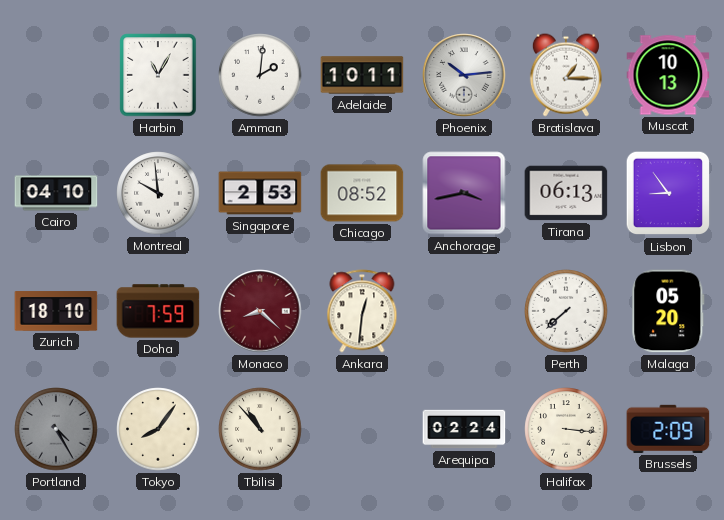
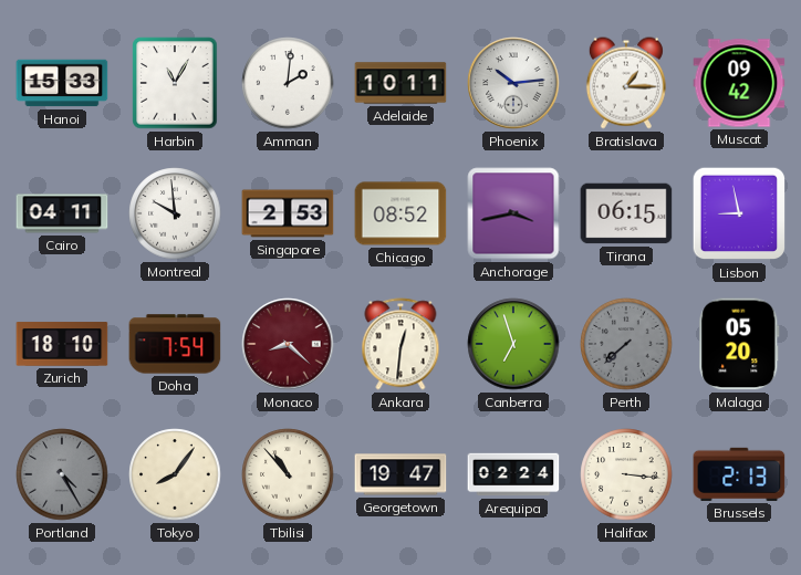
Hanoi: none -> 15:33 (62, 83)
Muscat: 10:13 -> 09:42 (739, 83)
Cairo: 04:10 -> 04:11 (62, 213)
Tirana: 06:13 -> 06:15 (626, 213)
Lisbon: 8:54 -> 8:58 (739, 213)
Doha: 7:59 -> 7:54 (175, 344)
Canberra: none -> 6:57 (513, 344)
Perth dial: white -> grey (626, 344)
Georgetown: none -> 19:47 (400, 474)
Brussels: 2:09 -> 2:13 (739, 474)
